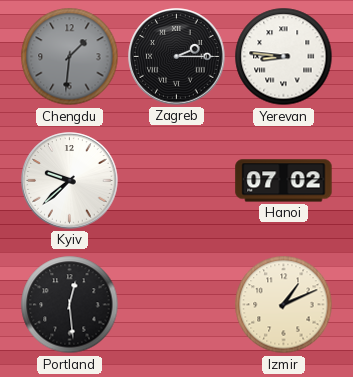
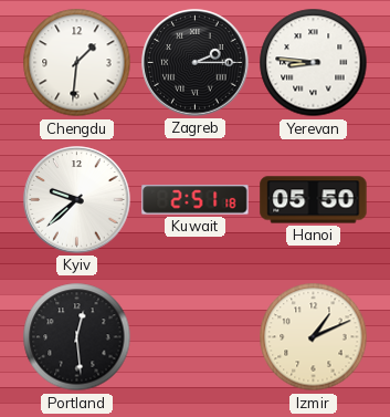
Chengdu dial: grey -> white (77, 63)
Kuwait: none -> 2:51 (196, 200)
Hanoi: 07:02 -> 05:50 (314, 200)
